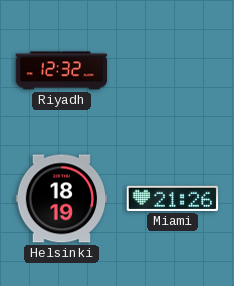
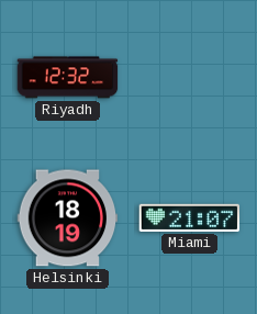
Miami: 21:26 -> 21:07 (190, 217)
